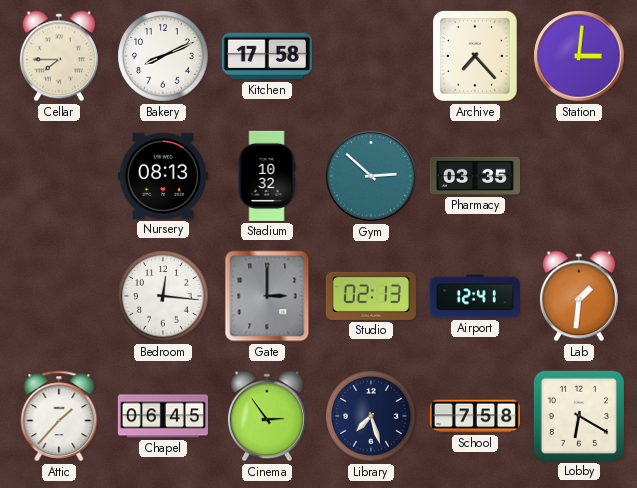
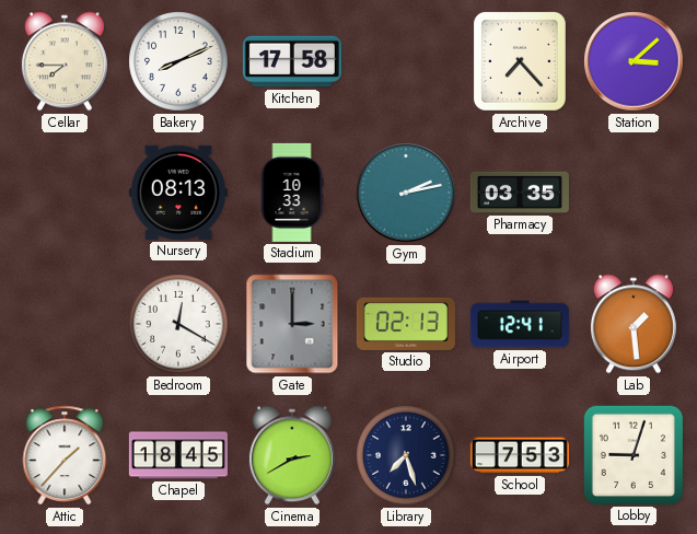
Station: 3:01 -> 3:08 (634, 61)
Stadium: 10:32 -> 10:33 (292, 193)
Gym: 2:52 -> 2:13 (406, 193)
Bedroom: 12:16 -> 12:20 (178, 324)
Lab: 1:31 -> 1:29 (634, 324)
Chapel: 06:45 -> 18:45 (178, 455)
Cinema: 2:54 -> 2:40 (292, 455)
School: 7:58 -> 7:53 (520, 455)
Lobby: 6:20 -> 9:03 (634, 455)
